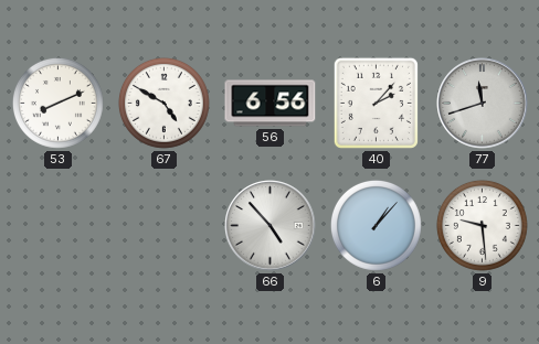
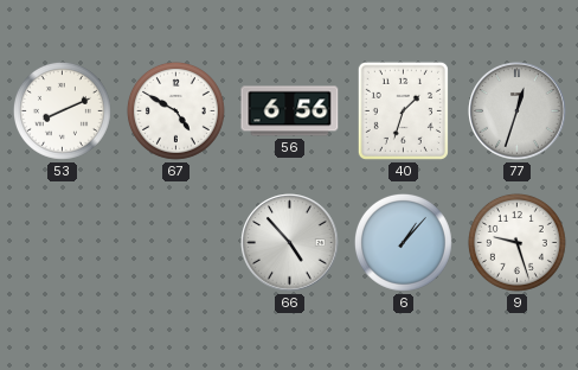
40: 2:07 -> 1:33 (403, 110)
77: 11:42 -> 12:33 (518, 111)
9: 9:29 -> 9:27 (516, 242)
